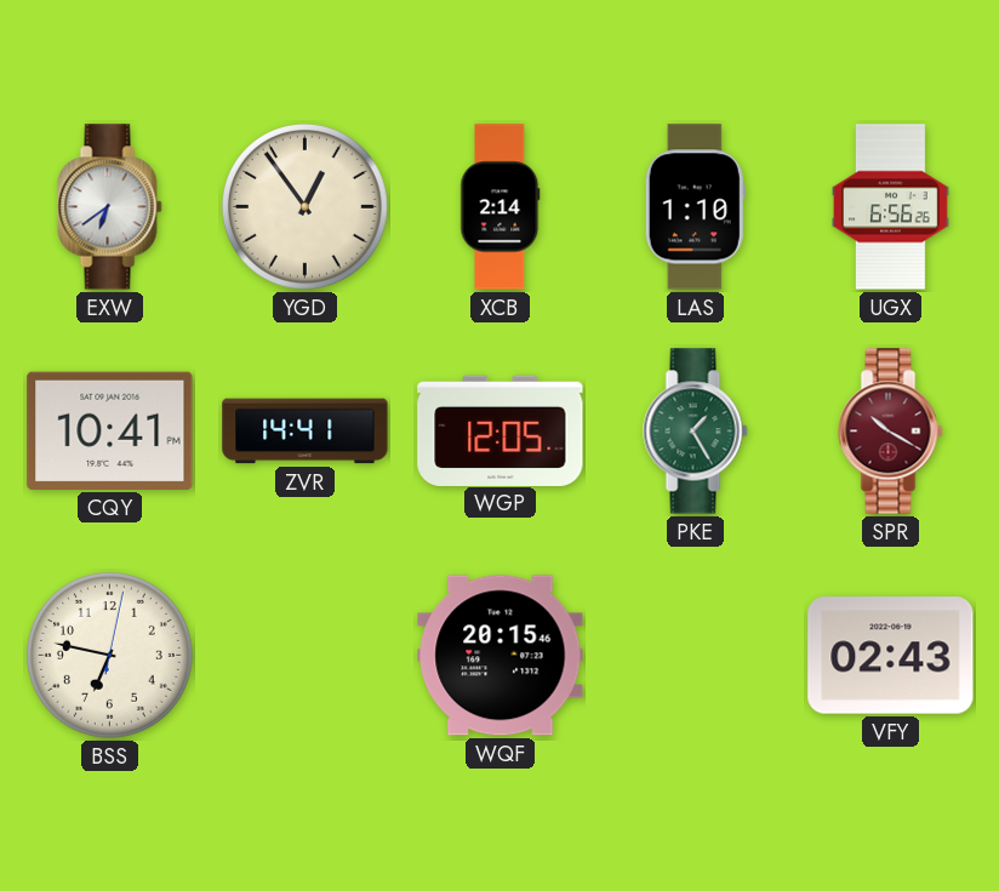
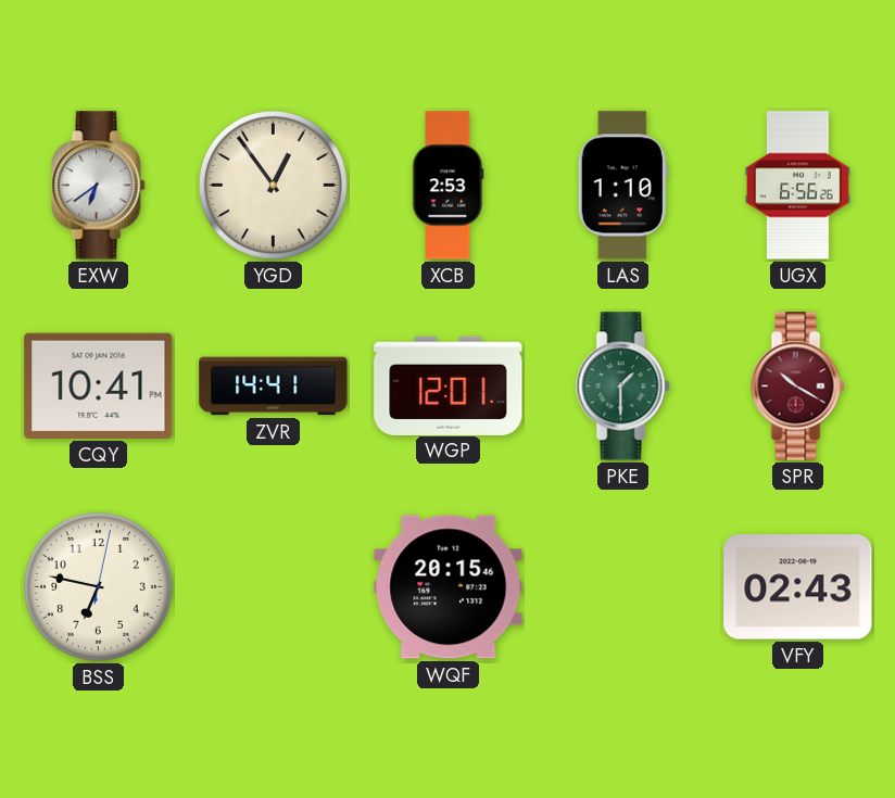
XCB: 2:14 -> 2:53 (449, 186)
WGP: 12:05 -> 12:01 (449, 385)
PKE: 1:25 -> 1:30 (623, 387)
